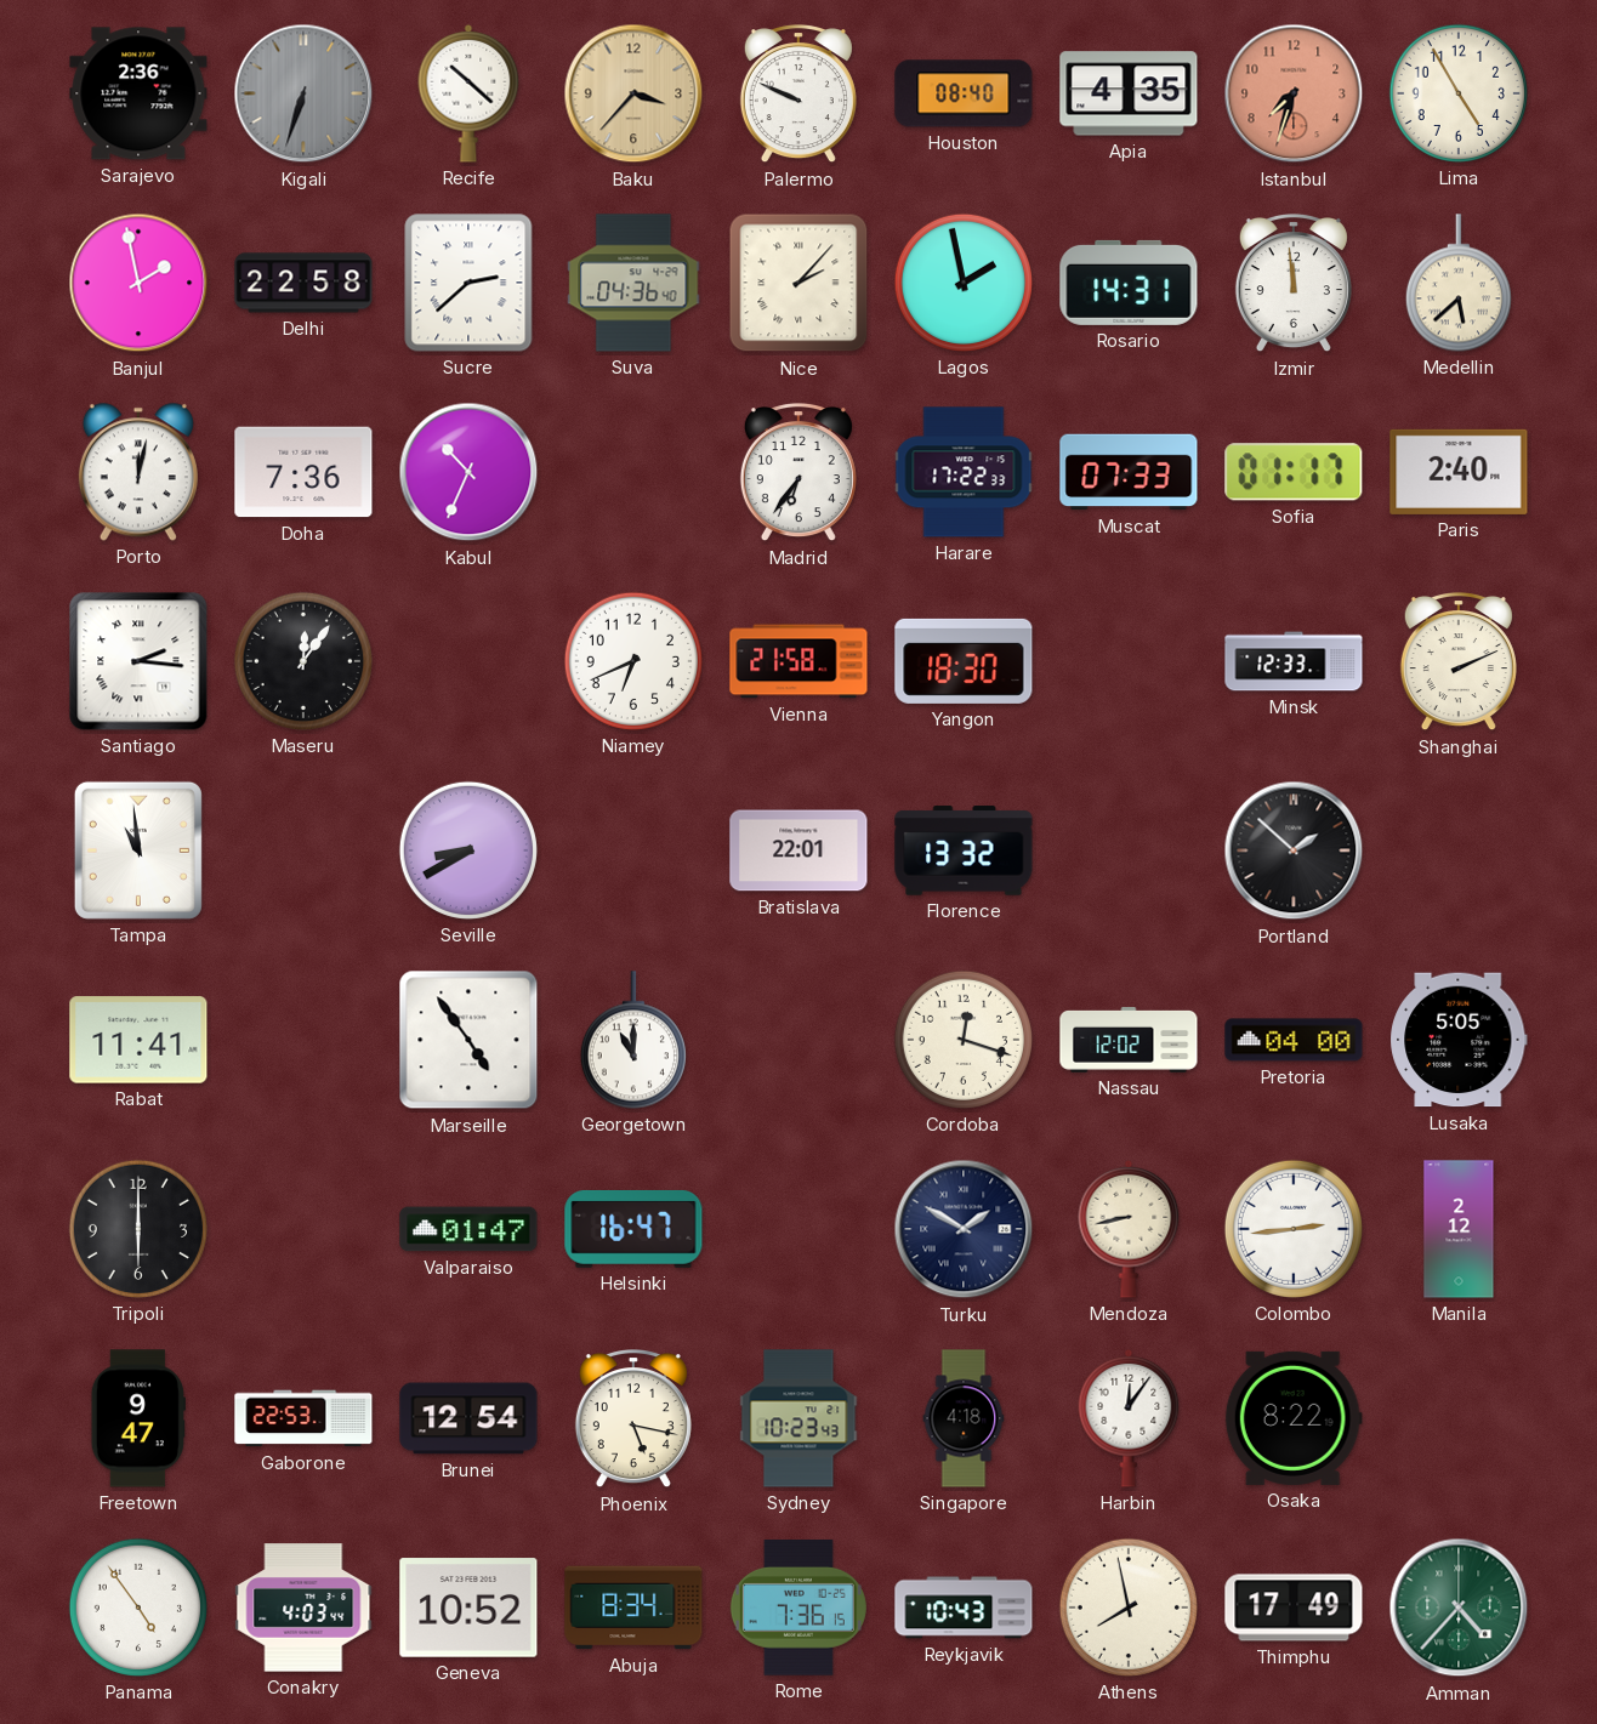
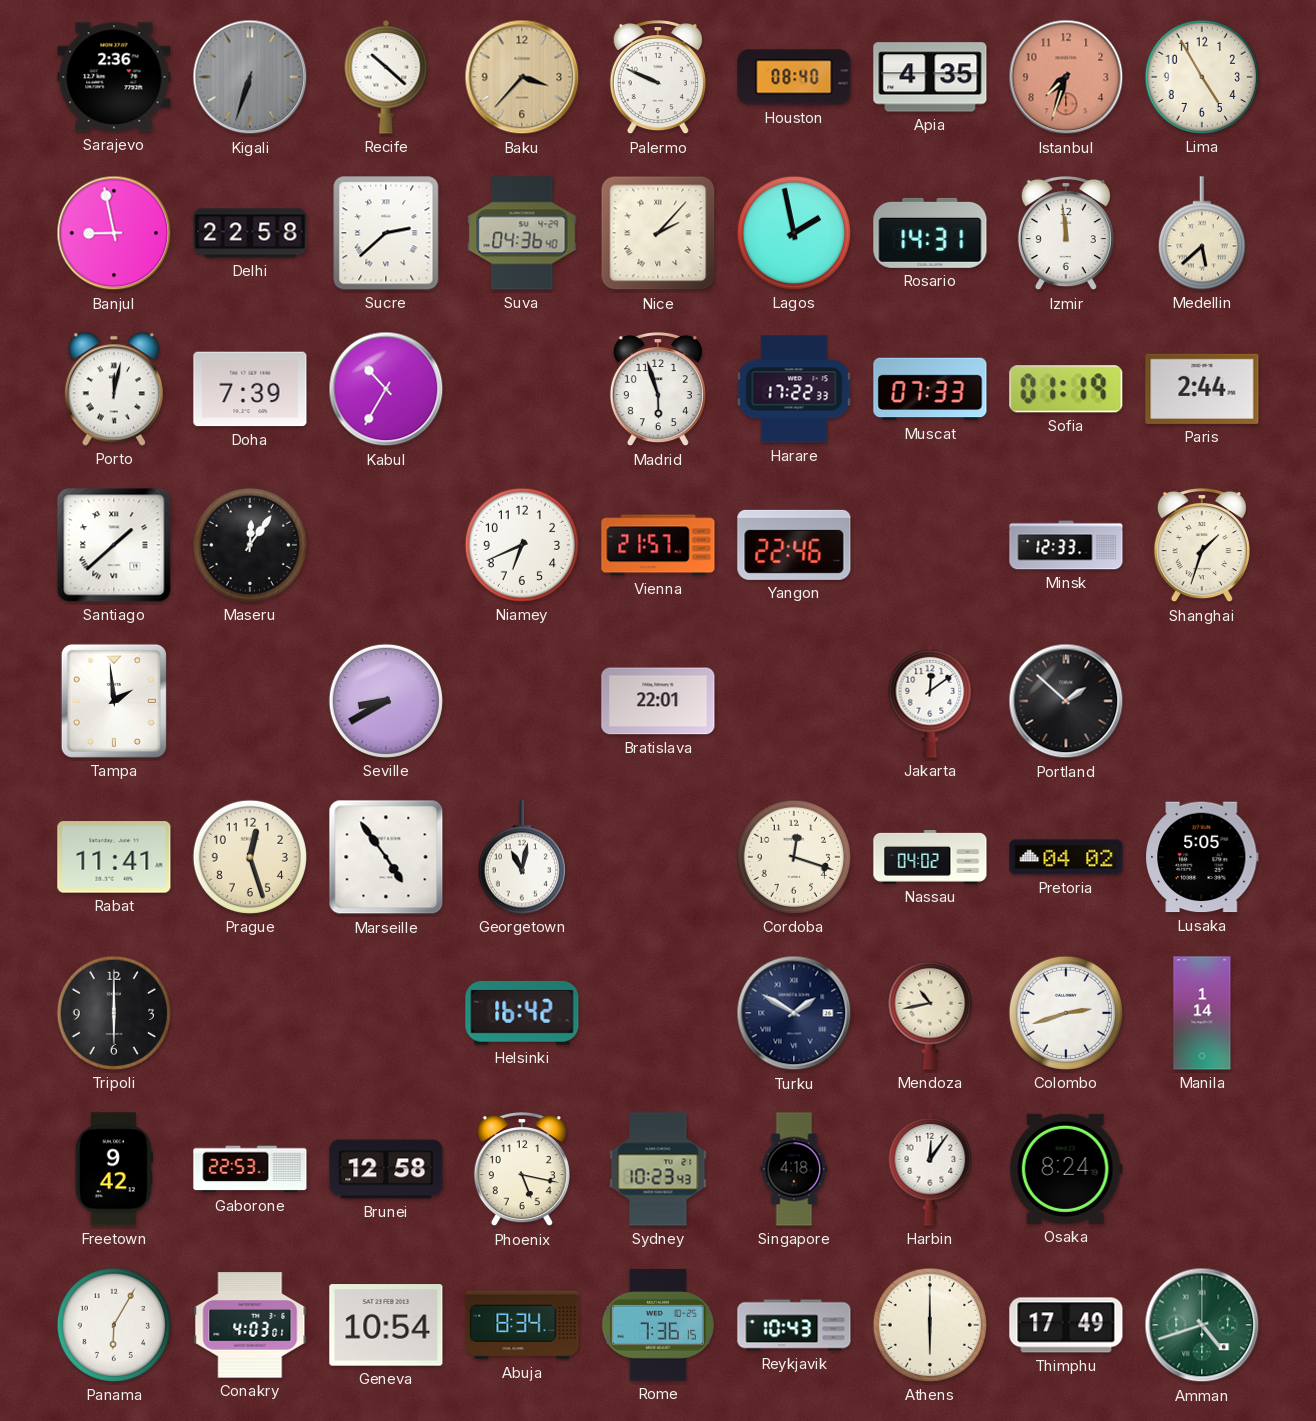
Banjul: 1:58 -> 8:58 (114, 233)
Doha: 7:36 -> 7:39 (250, 389)
Kabul: 10:34 -> 10:35 (386, 389)
Madrid: 6:36 -> 5:57 (658, 390)
Sofia: 01:17 -> 01:19 (1066, 389)
Paris: 2:40 -> 2:44 (1202, 389)
Santiago: 2:16 -> 1:38 (114, 545)
Vienna: 21:58 -> 21:57 (658, 545)
Yangon: 18:30 -> 22:46 (794, 545)
Shanghai: 2:11 -> 1:33 (1202, 546)
Tampa: 10:59 -> 1:59 (114, 701)
Florence: 13:32 -> none (964, 850)
Jakarta: none -> 12:09 (930, 701)
Prague: none -> 12:27 (250, 857)
Georgetown: 11:00 -> 11:02 (522, 857)
Nassau: 12:02 -> 04:02 (930, 858)
Pretoria: 04:00 -> 04:02 (1066, 857)
Valparaiso: 01:47 -> none (468, 1229)
Helsinki: 16:47 -> 16:42 (522, 1013)
Mendoza: 8:43 -> 10:43 (930, 1013)
Colombo: 2:44 -> 2:42 (1066, 1013)
Manila: 2:12 -> 1:14 (1202, 1013)
Freetown: 9:47 -> 9:42 (114, 1169)
Brunei: 12:54 -> 12:58 (386, 1169)
Osaka: 8:22 -> 8:24 (1066, 1169)
Panama: 4:54 -> 6:05 (114, 1325)
Conakry: 4:03:44 -> 4:03:01 (250, 1325)
Geneva: 10:52 -> 10:54 (386, 1325)
Athens: 7:58 -> 6:00 (930, 1325)
Amman: 4:37 -> 4:42 (1202, 1325)
